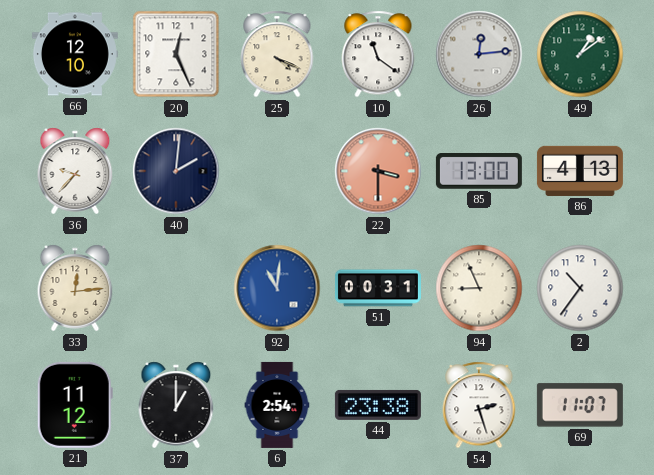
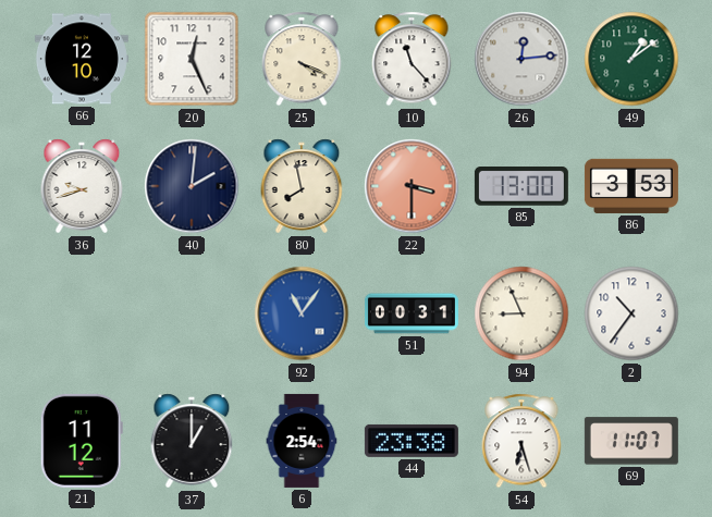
10: 11:21 -> 11:23 (412, 59)
36: 9:37 -> 9:42 (82, 186)
80: none -> 7:58 (302, 186)
86: 4:13 -> 3:53 (631, 186)
33: 12:14 -> none (75, 288)
92: 11:01 -> 11:06 (302, 313)
54: 2:27 -> 6:27 (521, 441)
